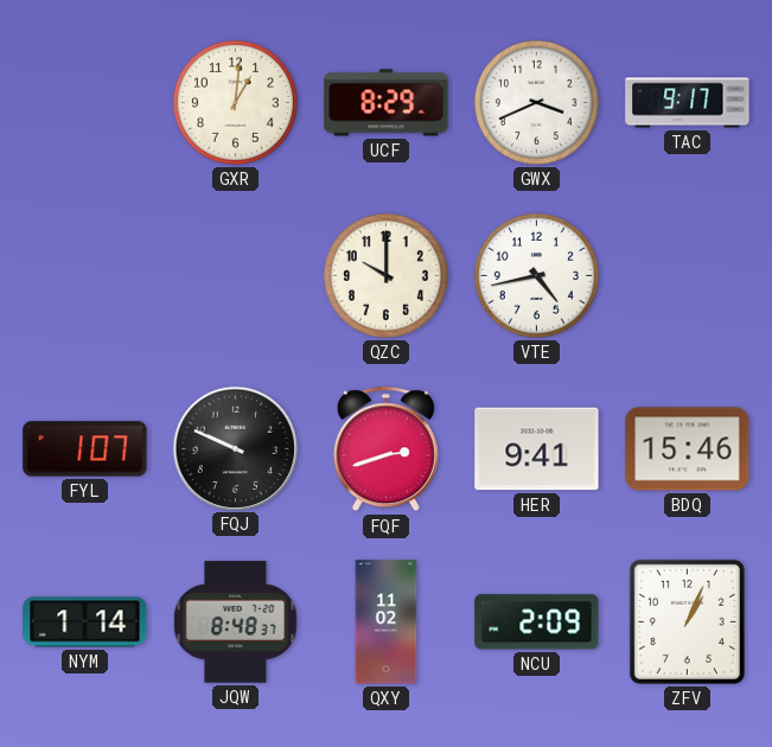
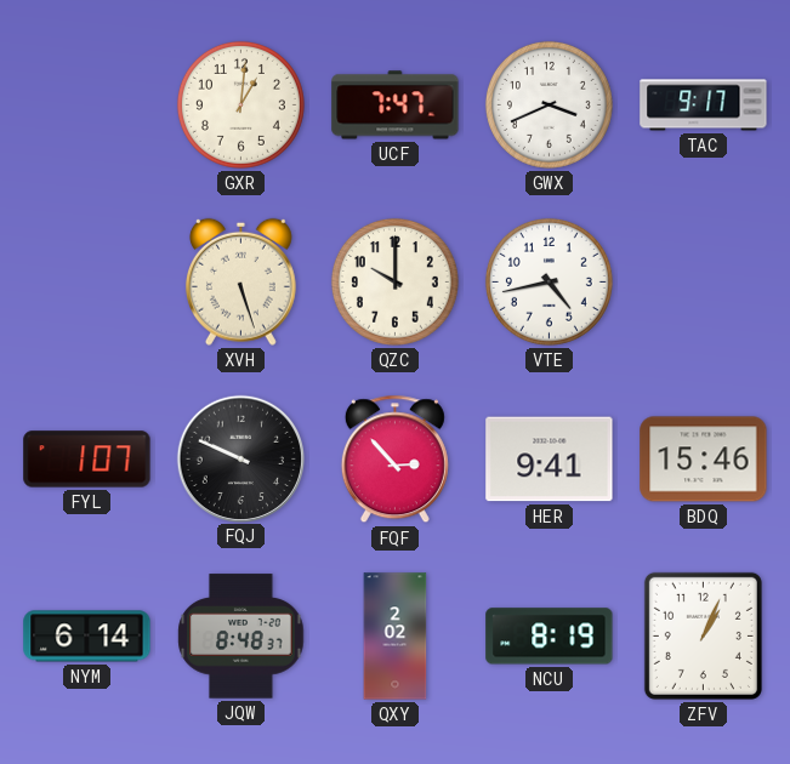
UCF: 8:29 -> 7:47 (396, 106)
XVH: none -> 5:27 (240, 281)
FQF: 2:42 -> 2:53 (394, 460)
NYM: 1:14 -> 6:14 (87, 637)
QXY: 11:02 -> 2:02 (396, 637)
NCU: 2:09 -> 8:19 (550, 637)
